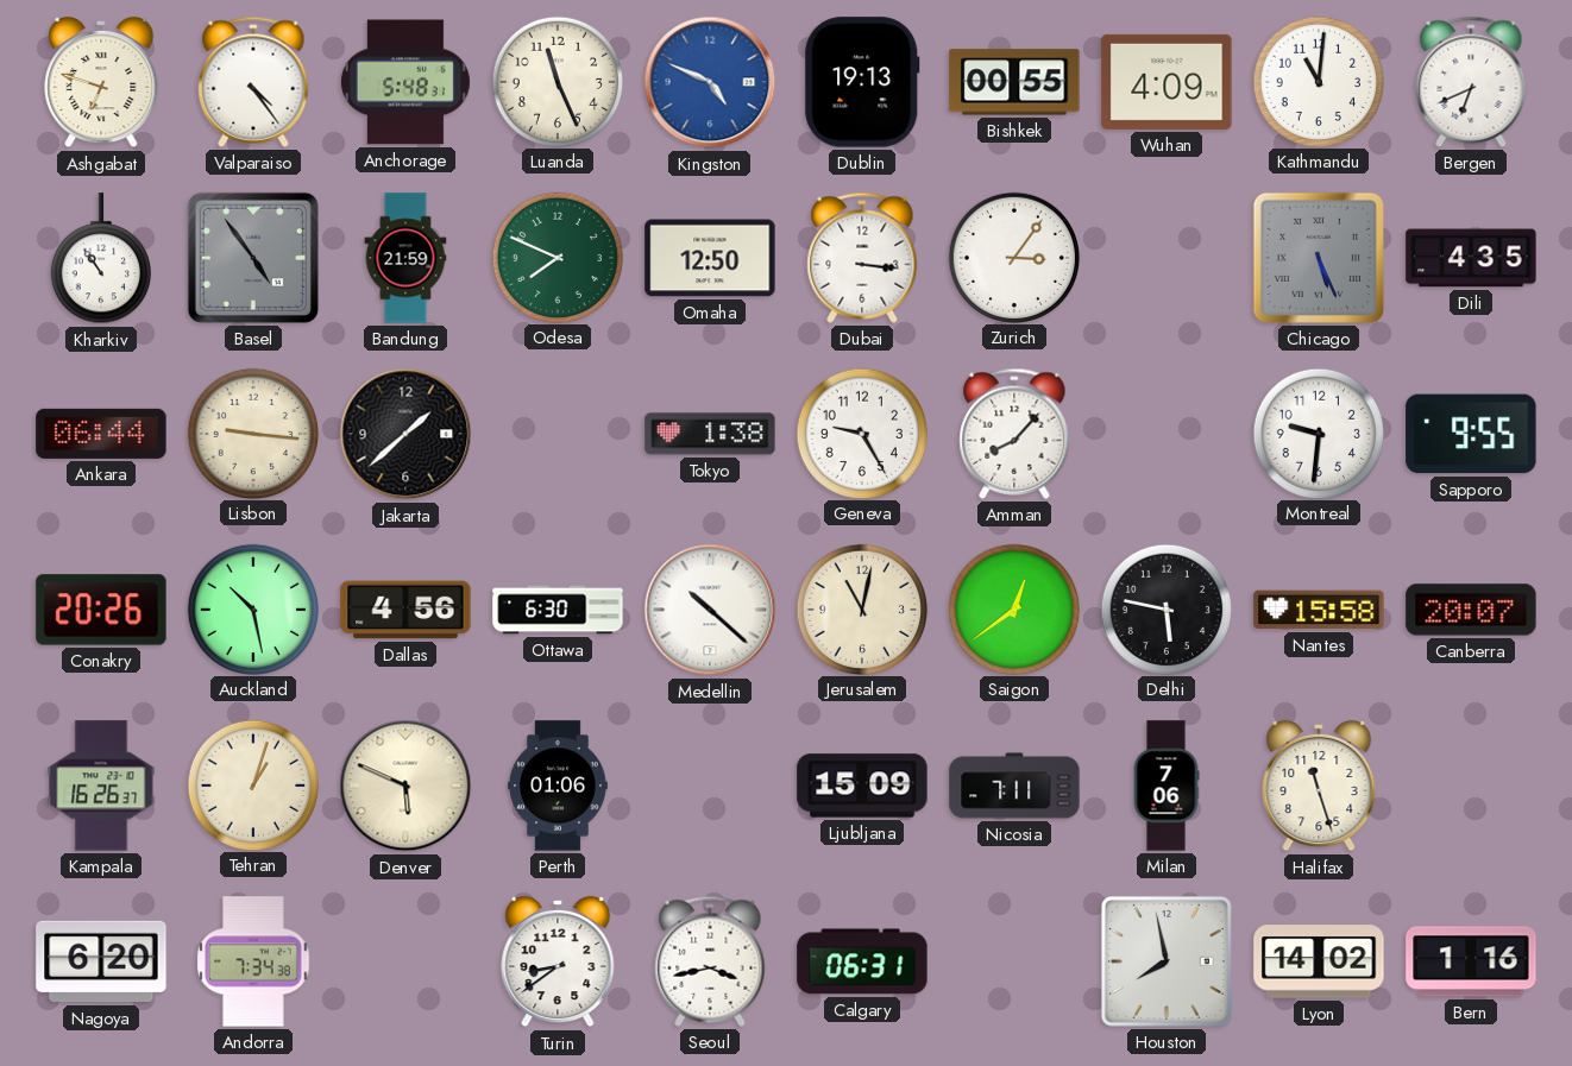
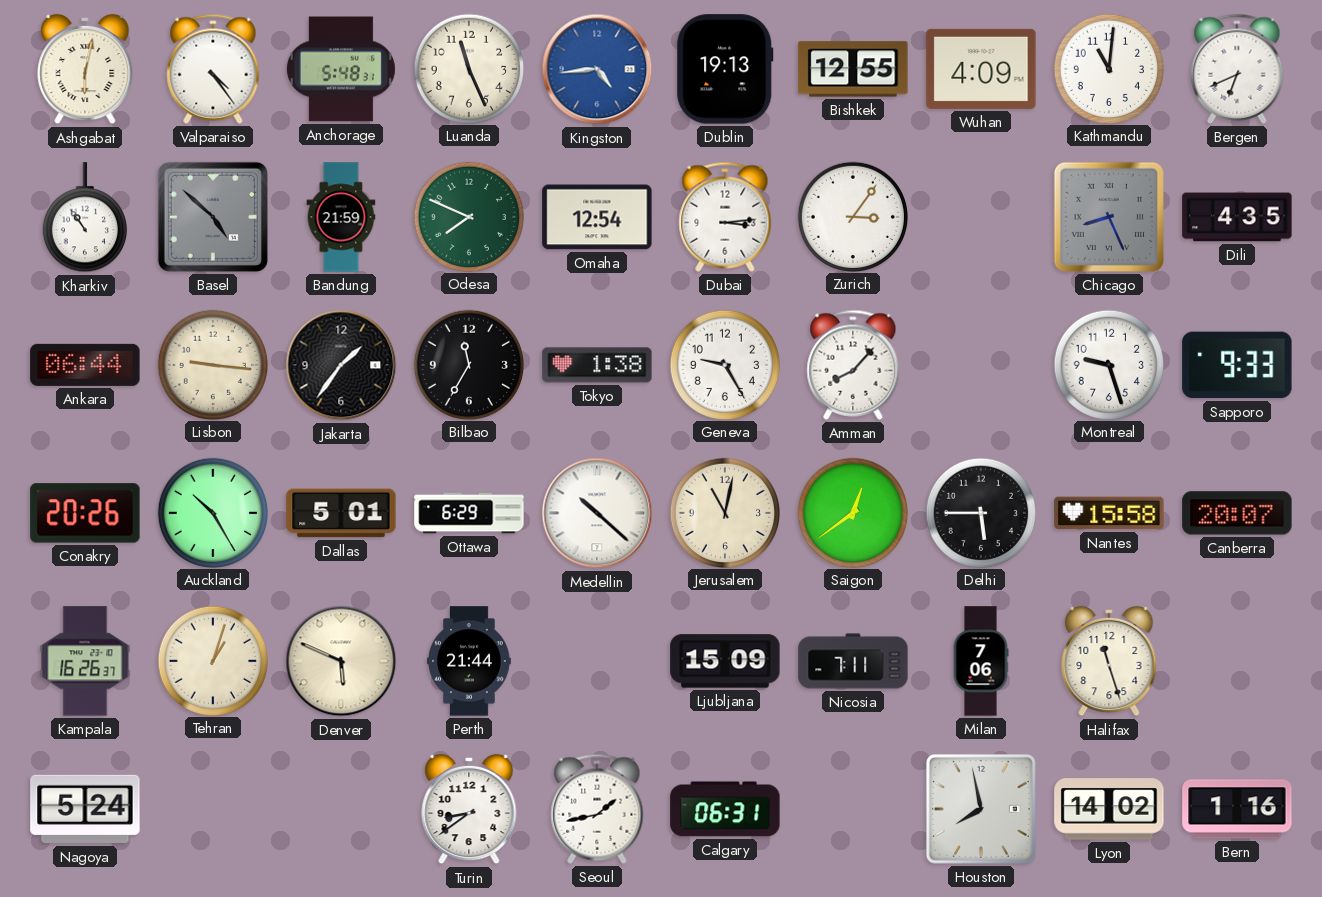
Ashgabat: 6:48 -> 6:02 (85, 69)
Kingston: 4:49 -> 4:44 (597, 69)
Bishkek: 00:55 -> 12:55 (853, 69)
Basel: 4:54 -> 4:52 (213, 217)
Omaha: 12:50 -> 12:54 (597, 217)
Dubai: 3:16 -> 3:14 (725, 217)
Chicago: 5:26 -> 8:26 (1109, 217)
Jakarta: 1:38 -> 1:36 (341, 365)
Bilbao: none -> 11:35 (468, 364)
Montreal: 9:31 -> 9:27 (1108, 364)
Sapporo: 9:55 -> 9:33 (1237, 365)
Auckland: 10:28 -> 10:25 (212, 512)
Dallas: 4:56 -> 5:01 (341, 513)
Ottawa: 6:30 -> 6:29 (469, 513)
Delhi: 5:47 -> 5:45 (980, 512)
Perth: 01:06 -> 21:44 (470, 661)
Nagoya: 6:20 -> 5:24 (85, 809)
Andorra: 7:34 -> none (253, 961)
Seoul: 3:43 -> 1:43 (597, 809)
